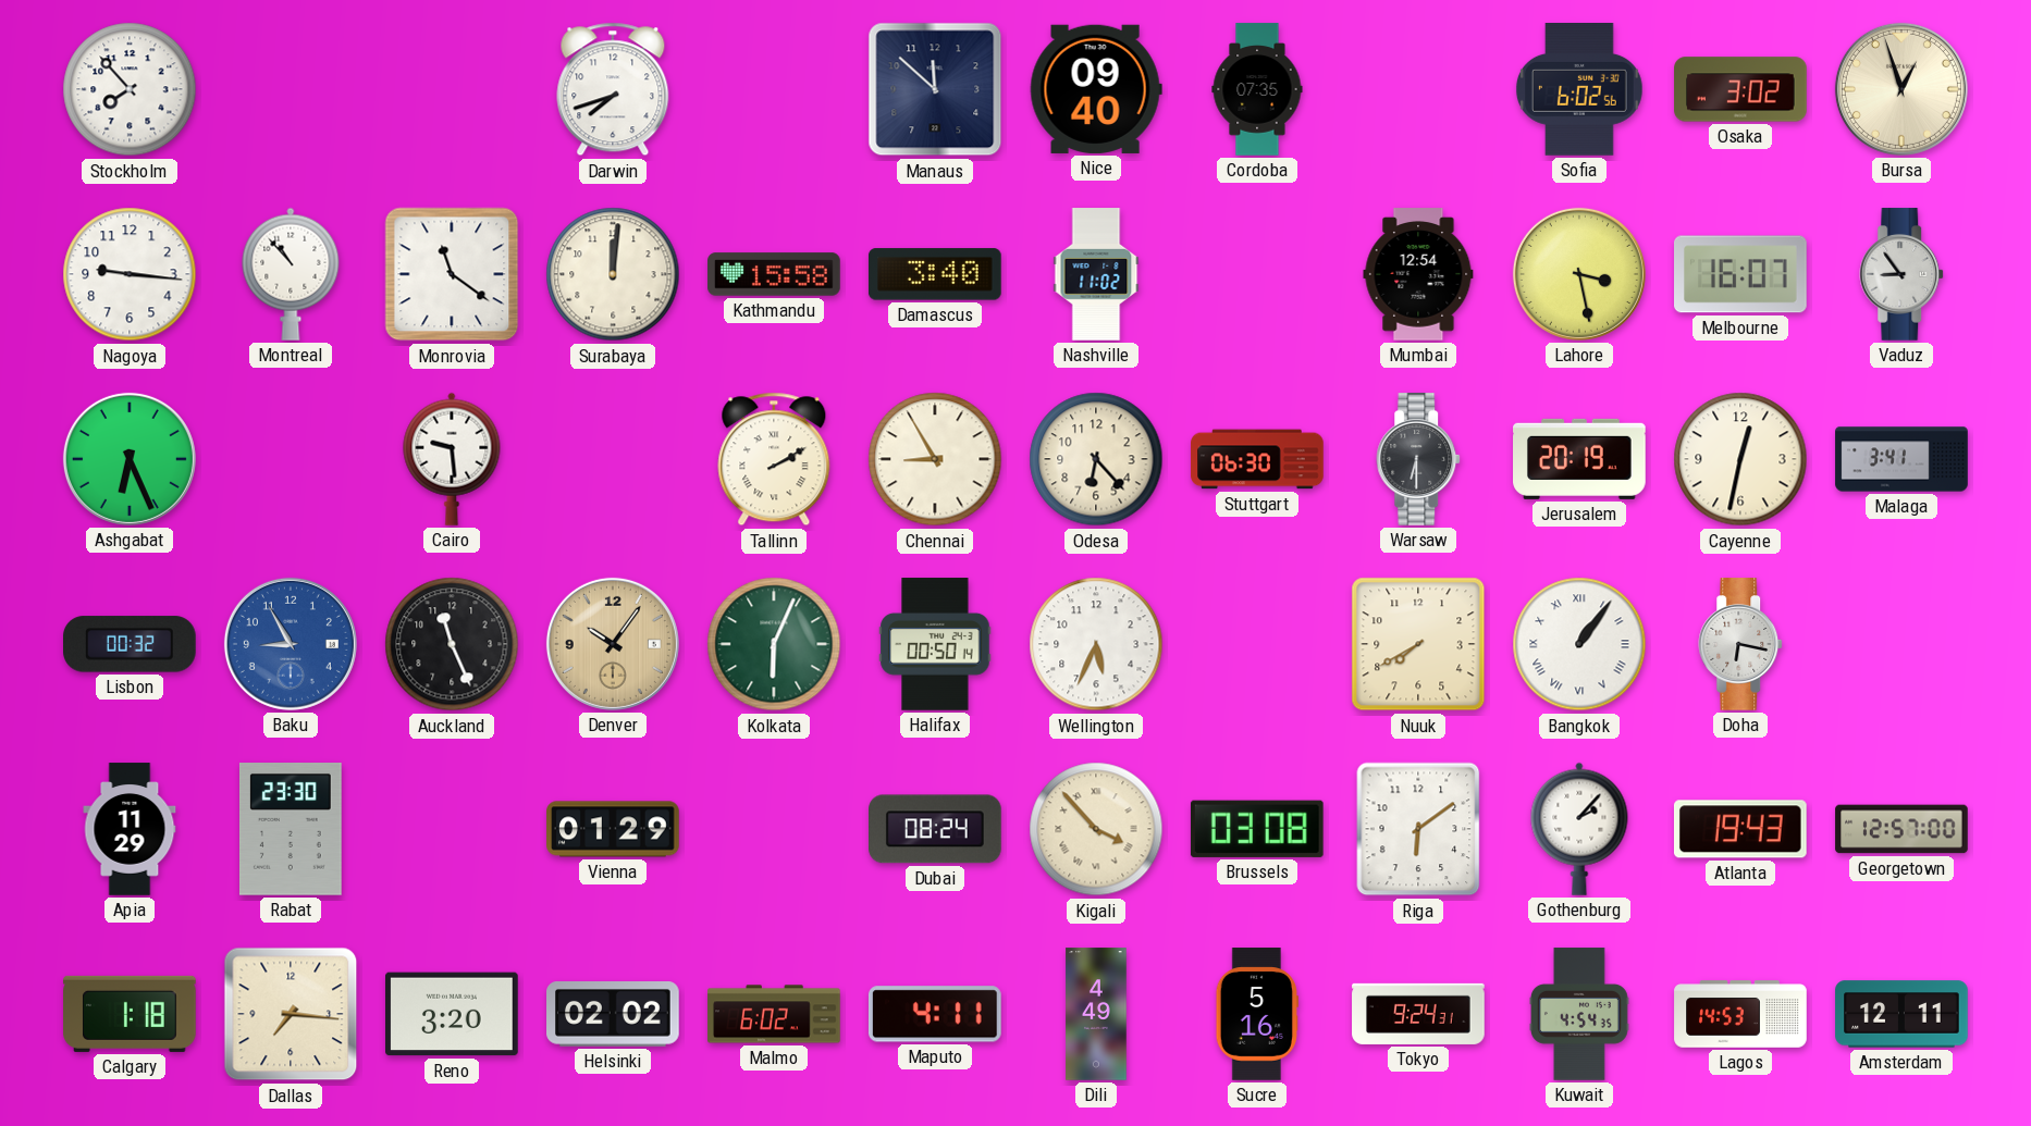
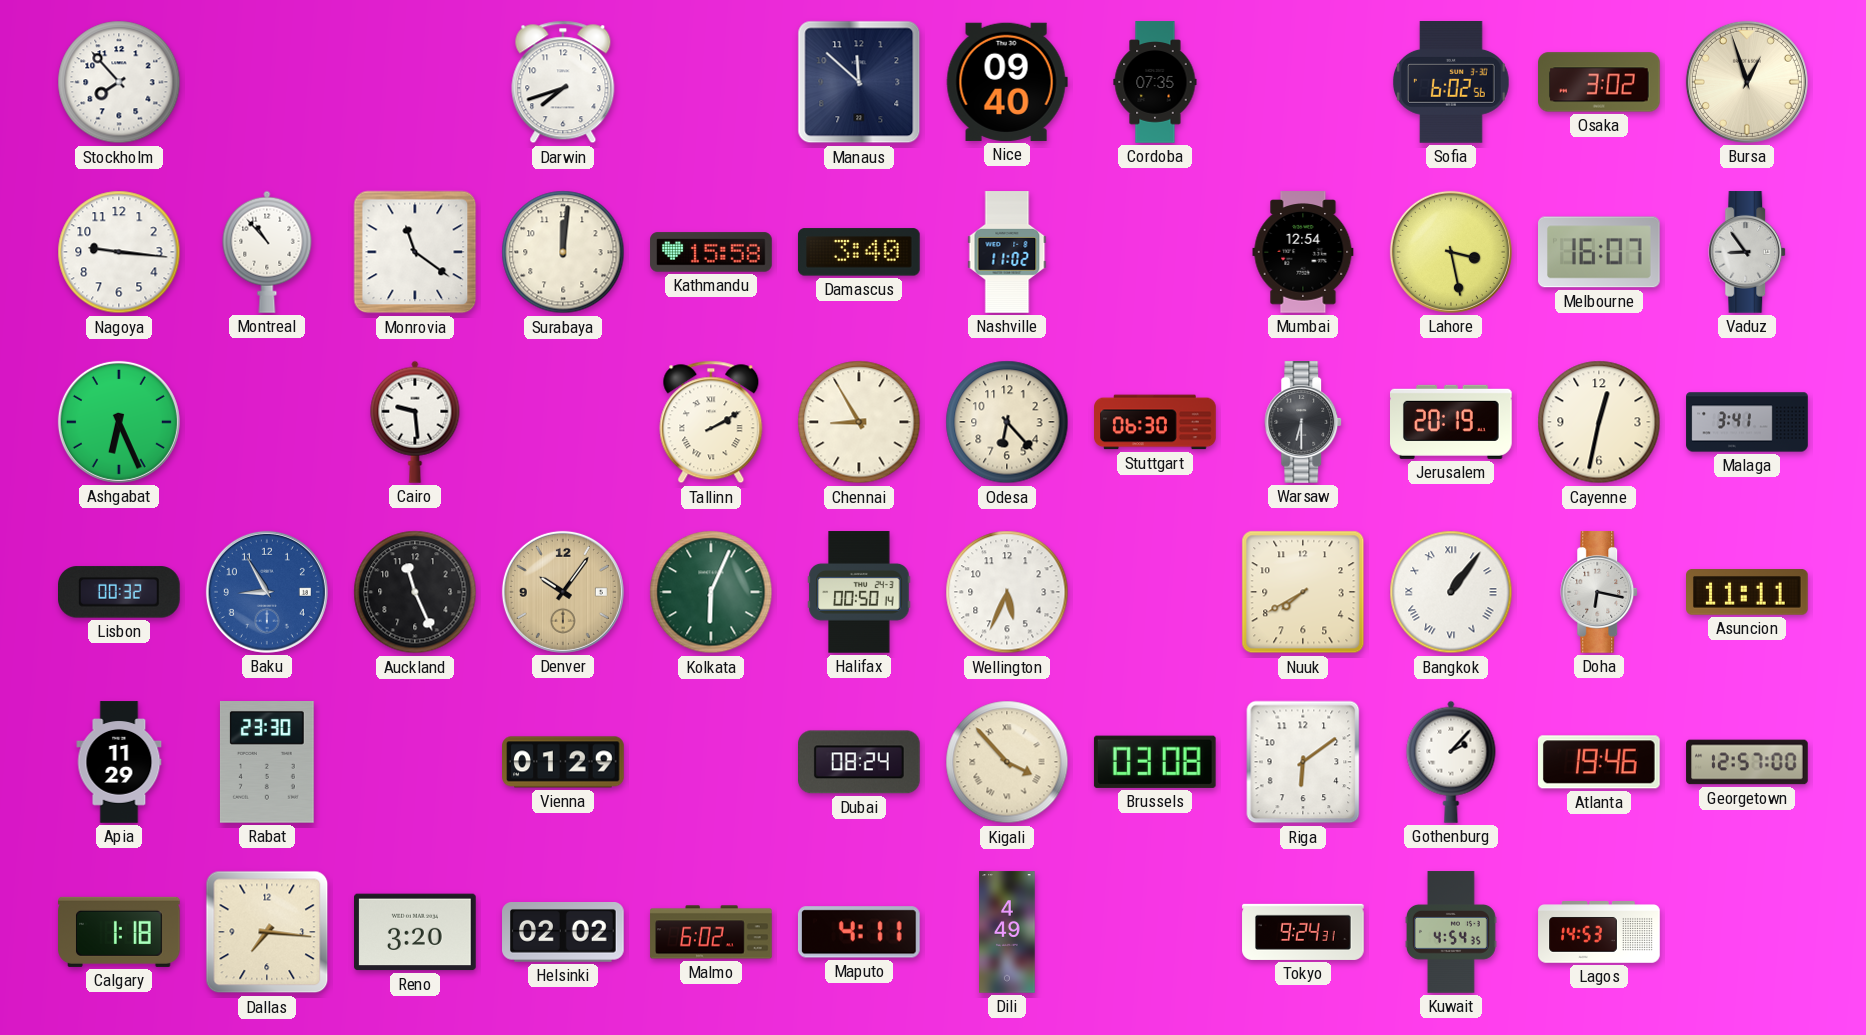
Asuncion: none -> 11:11 (1747, 592)
Atlanta: 19:43 -> 19:46 (1599, 762)
Sucre: 5:16 -> none (1257, 1014)
Amsterdam: 12:11 -> none (1901, 1014)
